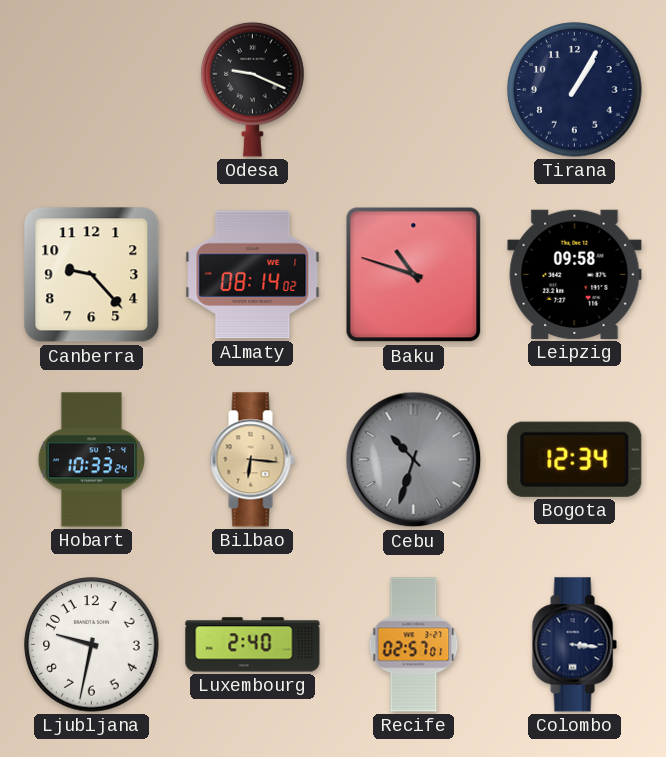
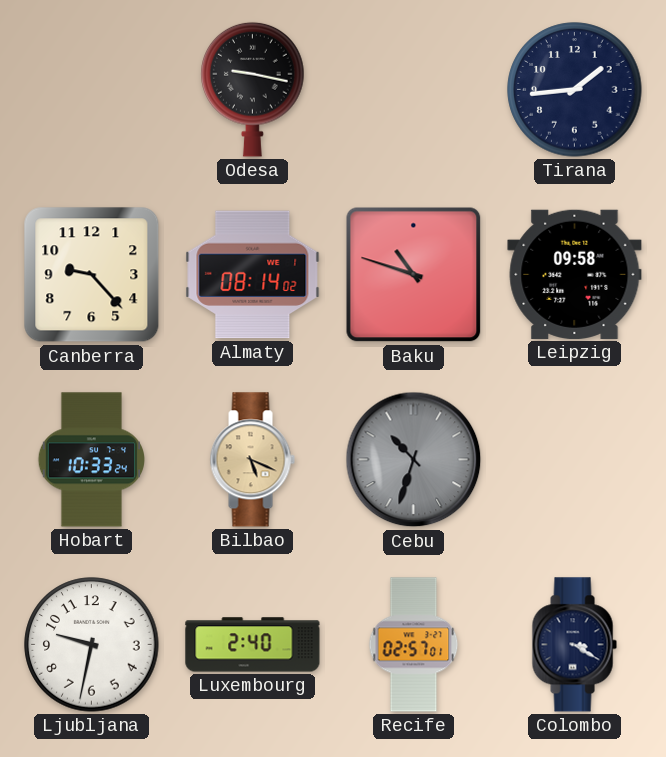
Odesa: 9:19 -> 9:17 (253, 89)
Tirana: 1:05 -> 1:44 (575, 90)
Bilbao: 6:16 -> 5:19 (252, 460)
Bogota: 12:34 -> none (575, 459)
Colombo: 3:16 -> 3:20 (574, 645)
